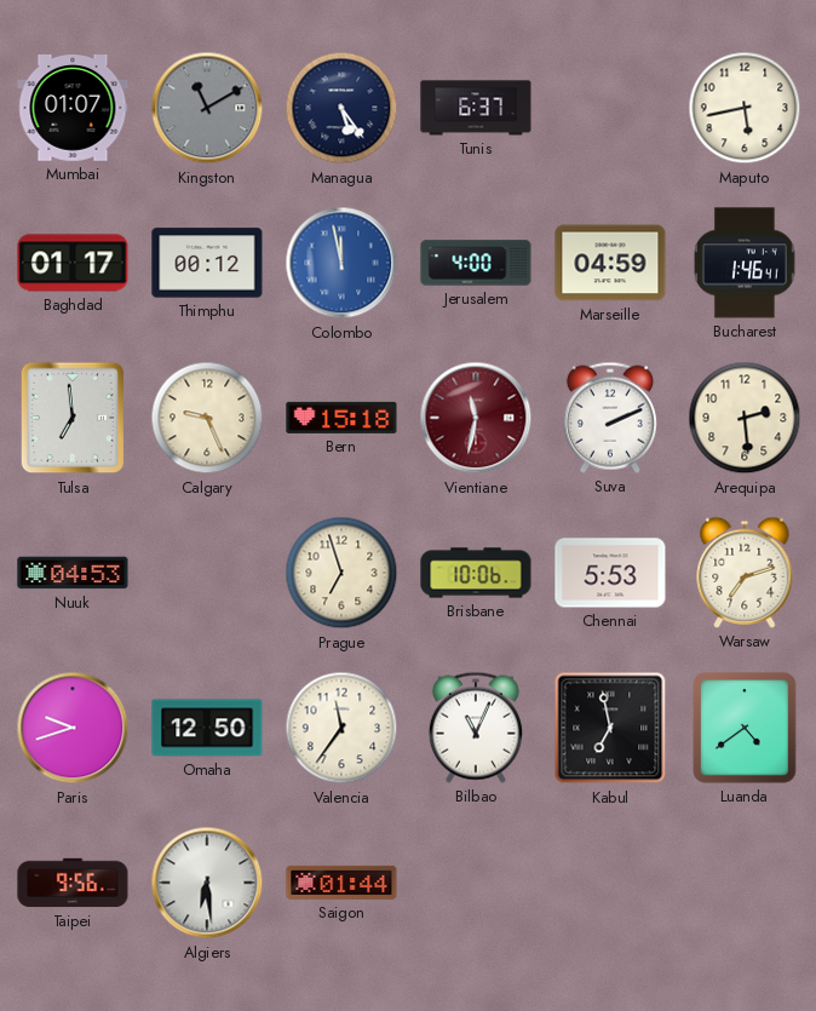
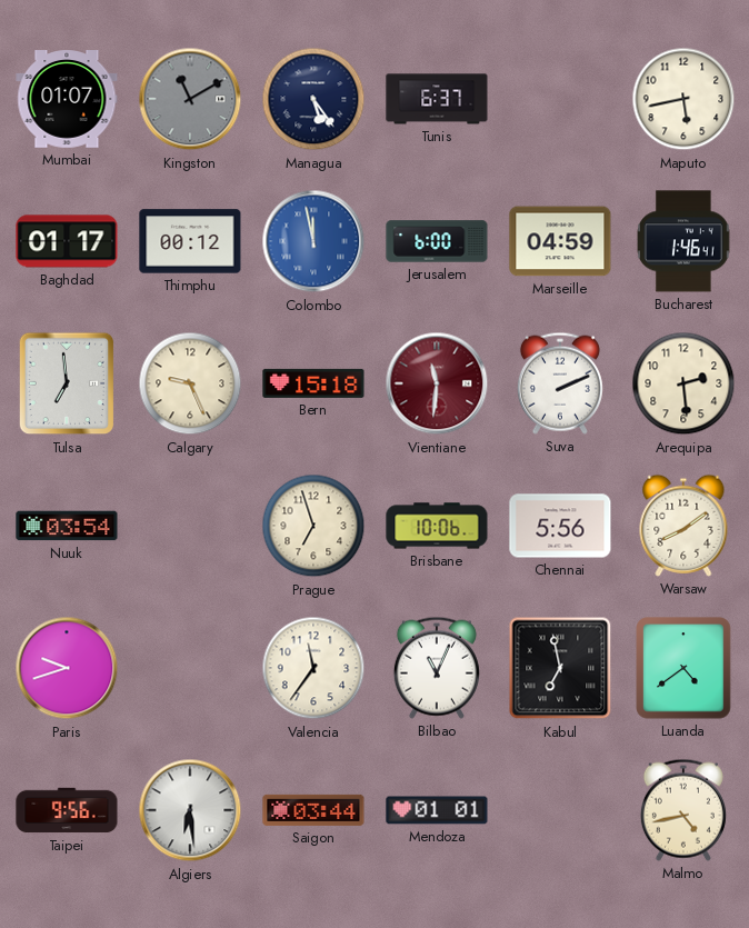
Jerusalem: 4:00 -> 6:00 (437, 241)
Vientiane: 11:32 -> 11:31 (437, 383)
Nuuk: 04:53 -> 03:54 (67, 526)
Chennai: 5:53 -> 5:56 (560, 526)
Warsaw: 7:12 -> 8:09 (683, 526)
Omaha: 12:50 -> none (207, 728)
Saigon: 01:44 -> 03:44 (313, 810)
Mendoza: none -> 01:01 (437, 810)
Malmo: none -> 4:43 (683, 810)
